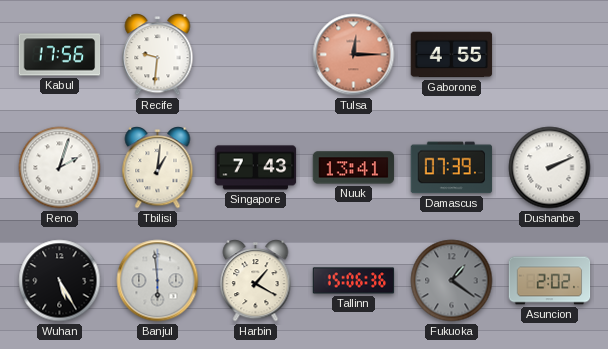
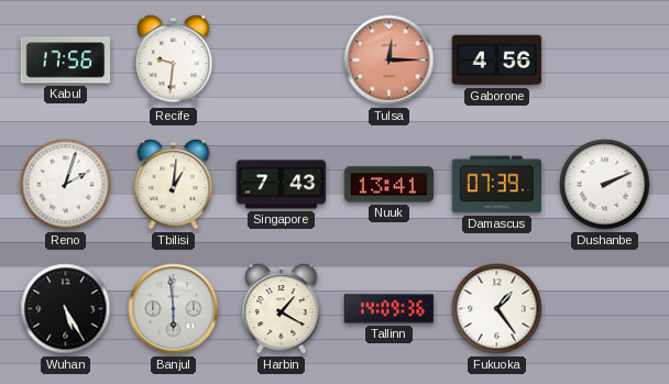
Gaborone: 4:55 -> 4:56 (497, 61)
Tallinn: 15:06 -> 14:09 (390, 309)
Fukuoka: 1:21 -> 1:24 (497, 309)
Fukuoka dial: grey -> white (497, 309)
Asuncion: 2:02 -> none (550, 281)
